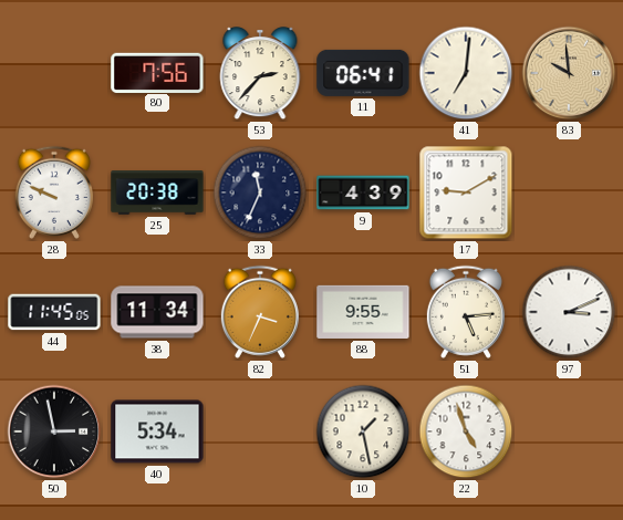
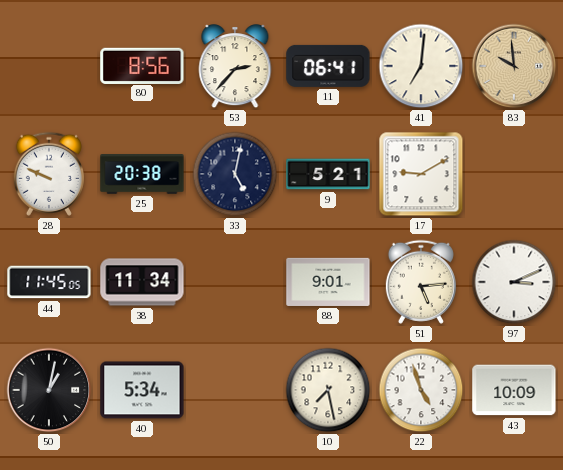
80: 7:56 -> 8:56 (142, 65)
33: 11:34 -> 5:02 (235, 174)
9: 4:39 -> 5:21 (328, 174)
82: 3:34 -> none (260, 312)
88: 9:55 -> 9:01 (328, 282)
50: 2:58 -> 1:02 (49, 390)
10: 1:28 -> 7:28 (328, 390)
43: none -> 10:09 (514, 390)
